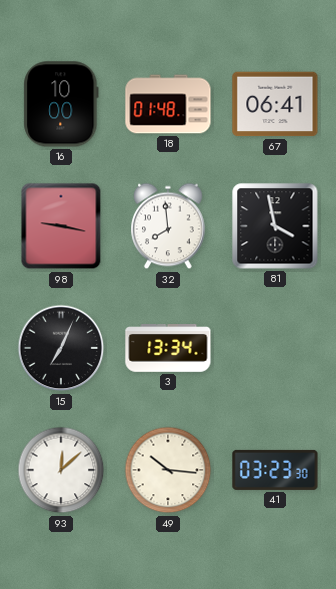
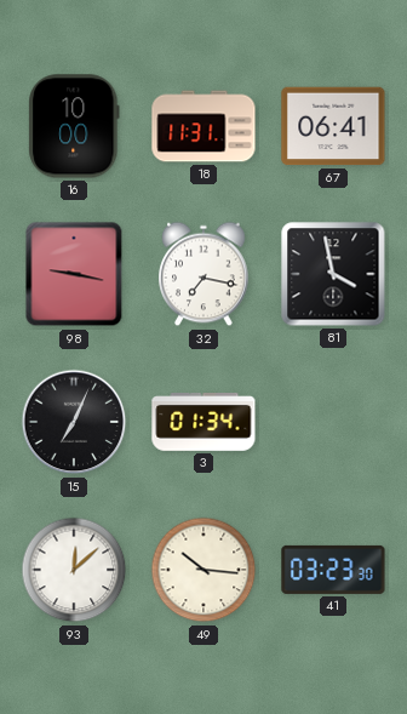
18: 01:48 -> 11:31 (203, 126)
32: 7:59 -> 7:17 (203, 274)
3: 13:34 -> 01:34 (203, 423)
